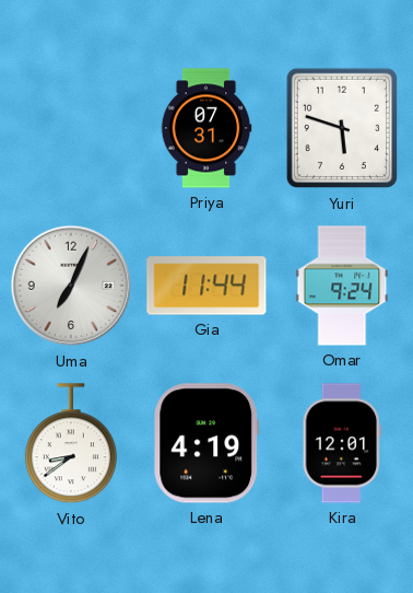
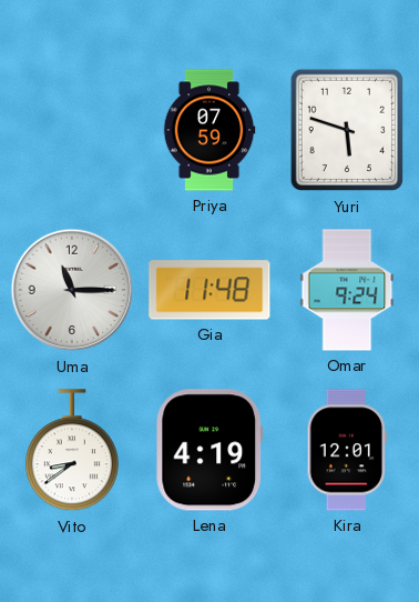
Priya: 07:31 -> 07:59 (209, 130)
Uma: 7:04 -> 11:15 (72, 290)
Gia: 11:44 -> 11:48 (209, 290)
